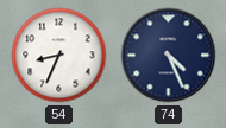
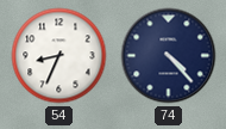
74: 4:26 -> 4:23 (169, 56)
